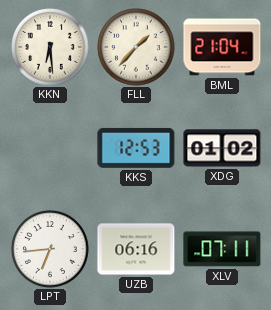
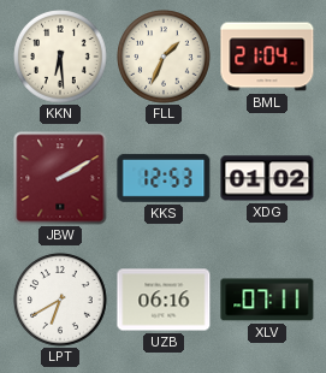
FLL: 1:37 -> 1:34 (164, 57)
JBW: none -> 2:10 (60, 178)
LPT: 6:44 -> 6:40 (60, 300)
